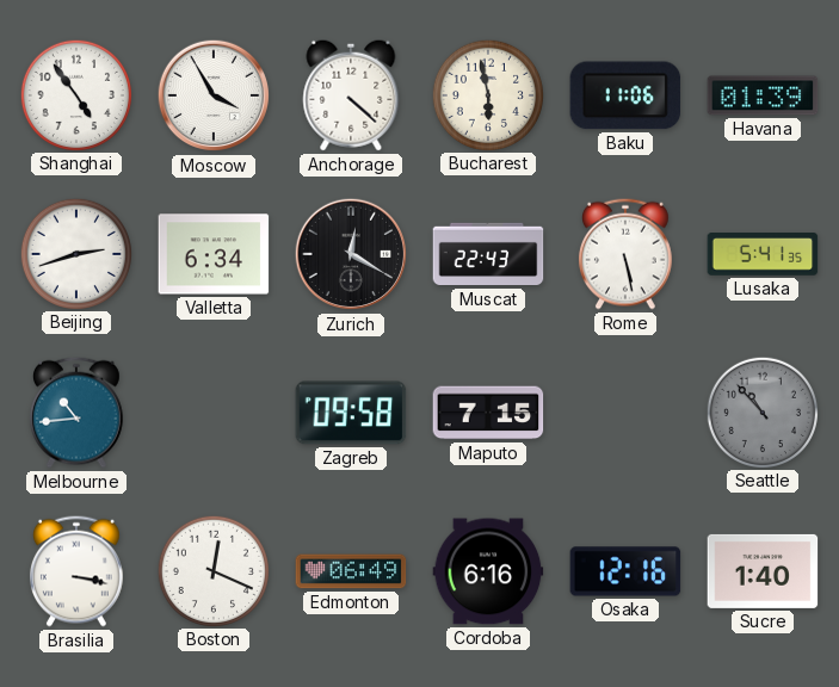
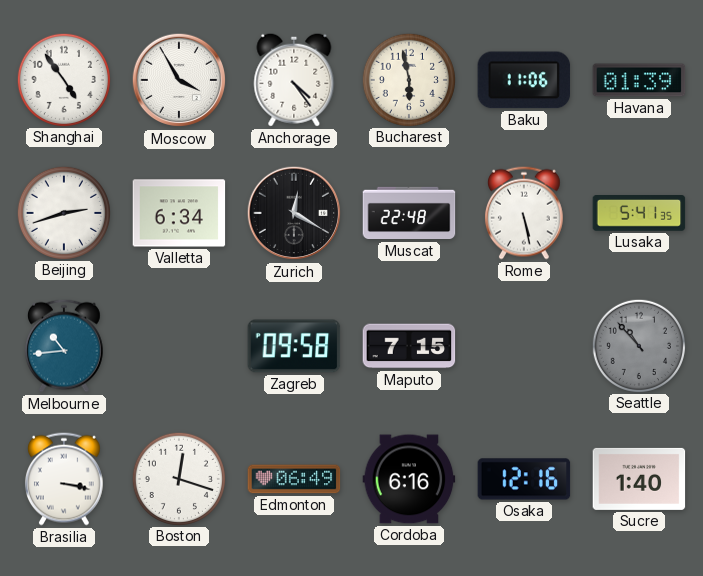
Anchorage: 4:22 -> 4:24 (294, 80)
Muscat: 22:43 -> 22:48 (409, 213)
Boston: 12:19 -> 12:18 (178, 478)
